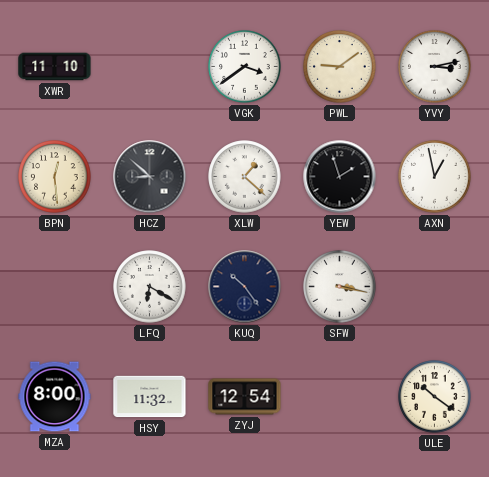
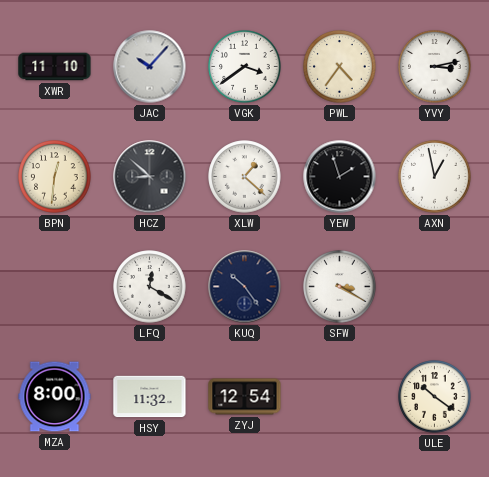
JAC: none -> 10:07 (150, 67)
PWL: 9:09 -> 4:36 (340, 67)
BPN: 12:29 -> 12:31 (55, 177)
LFQ: 6:20 -> 12:20 (150, 287)
SFW: 3:17 -> 3:20 (340, 287)
